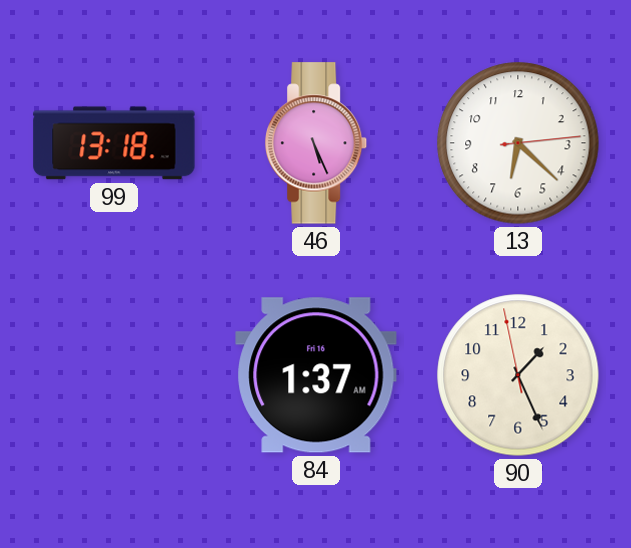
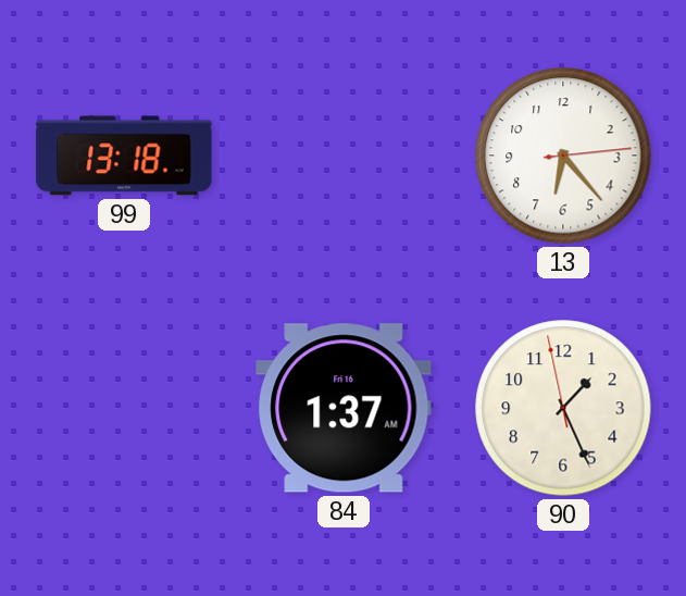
46: 5:26 -> none (317, 143)
13: 6:22 -> 6:23 (563, 156)
